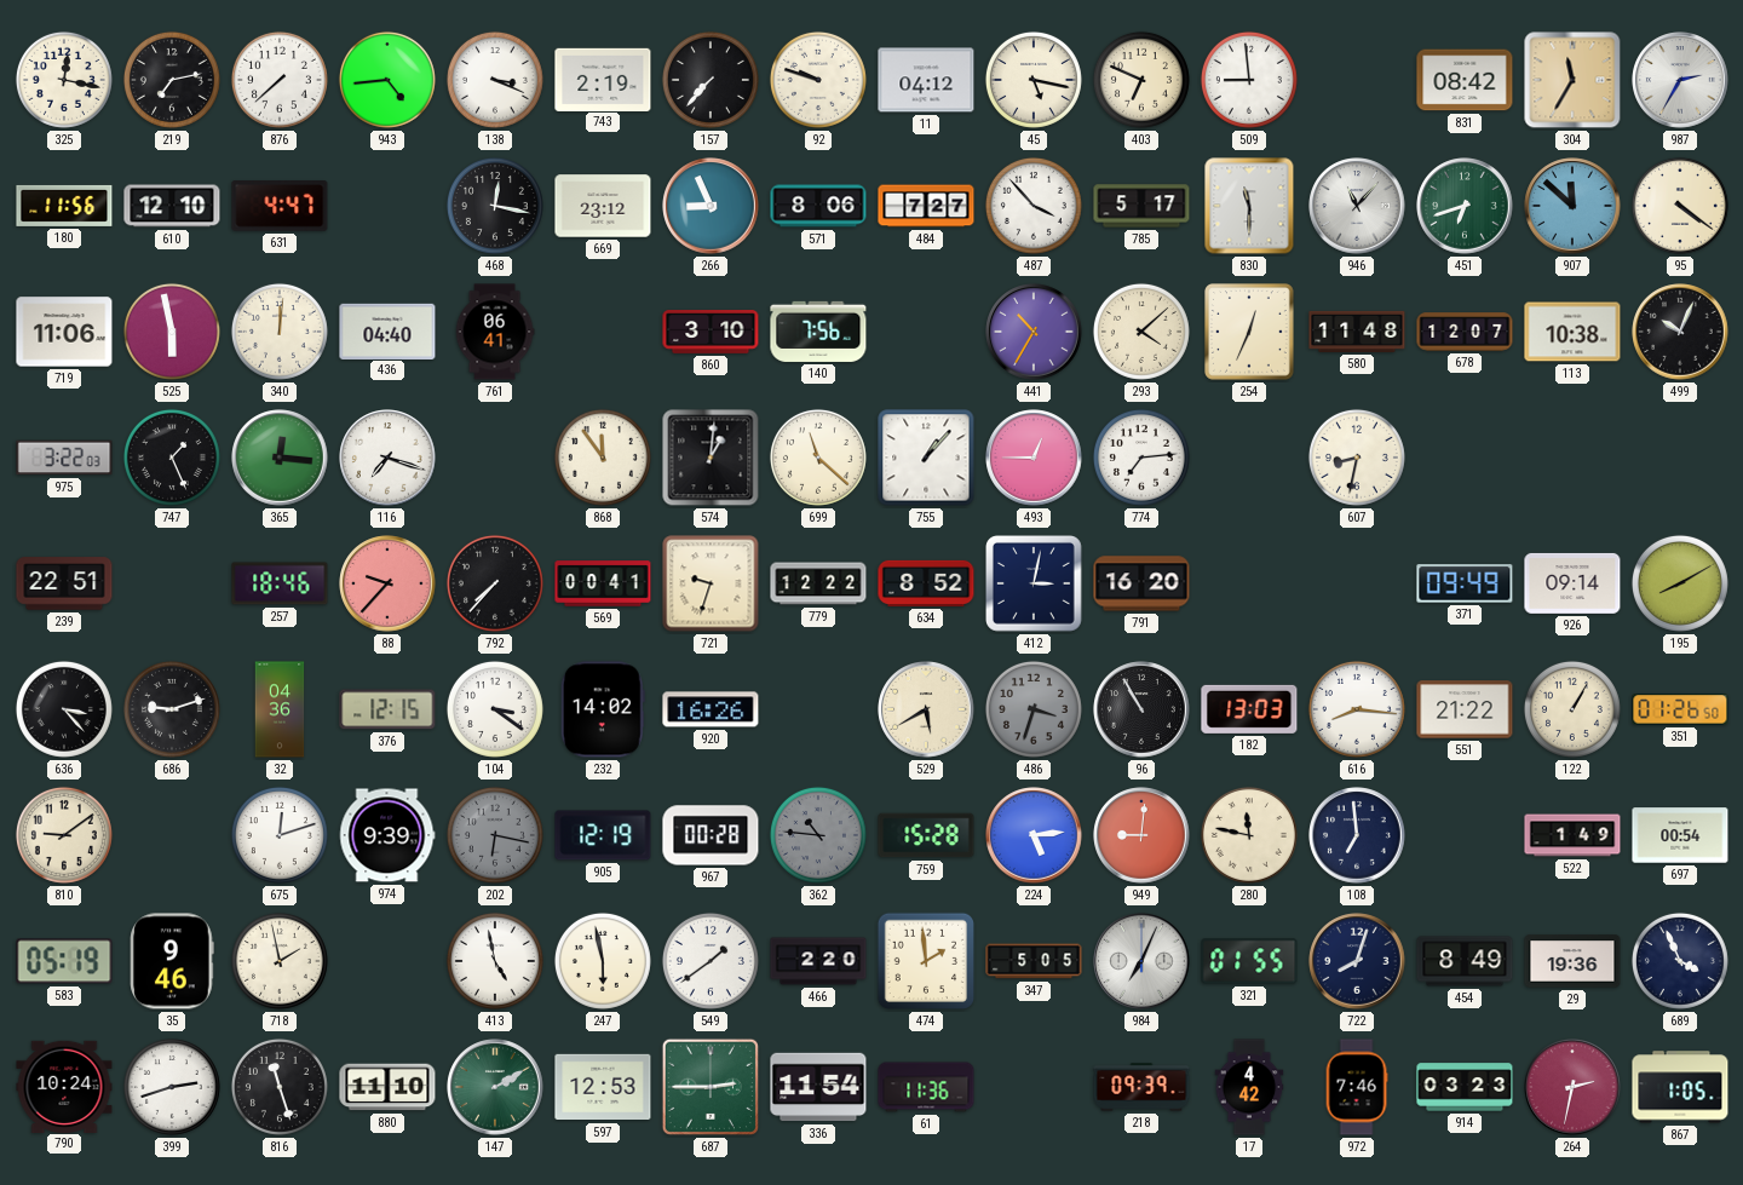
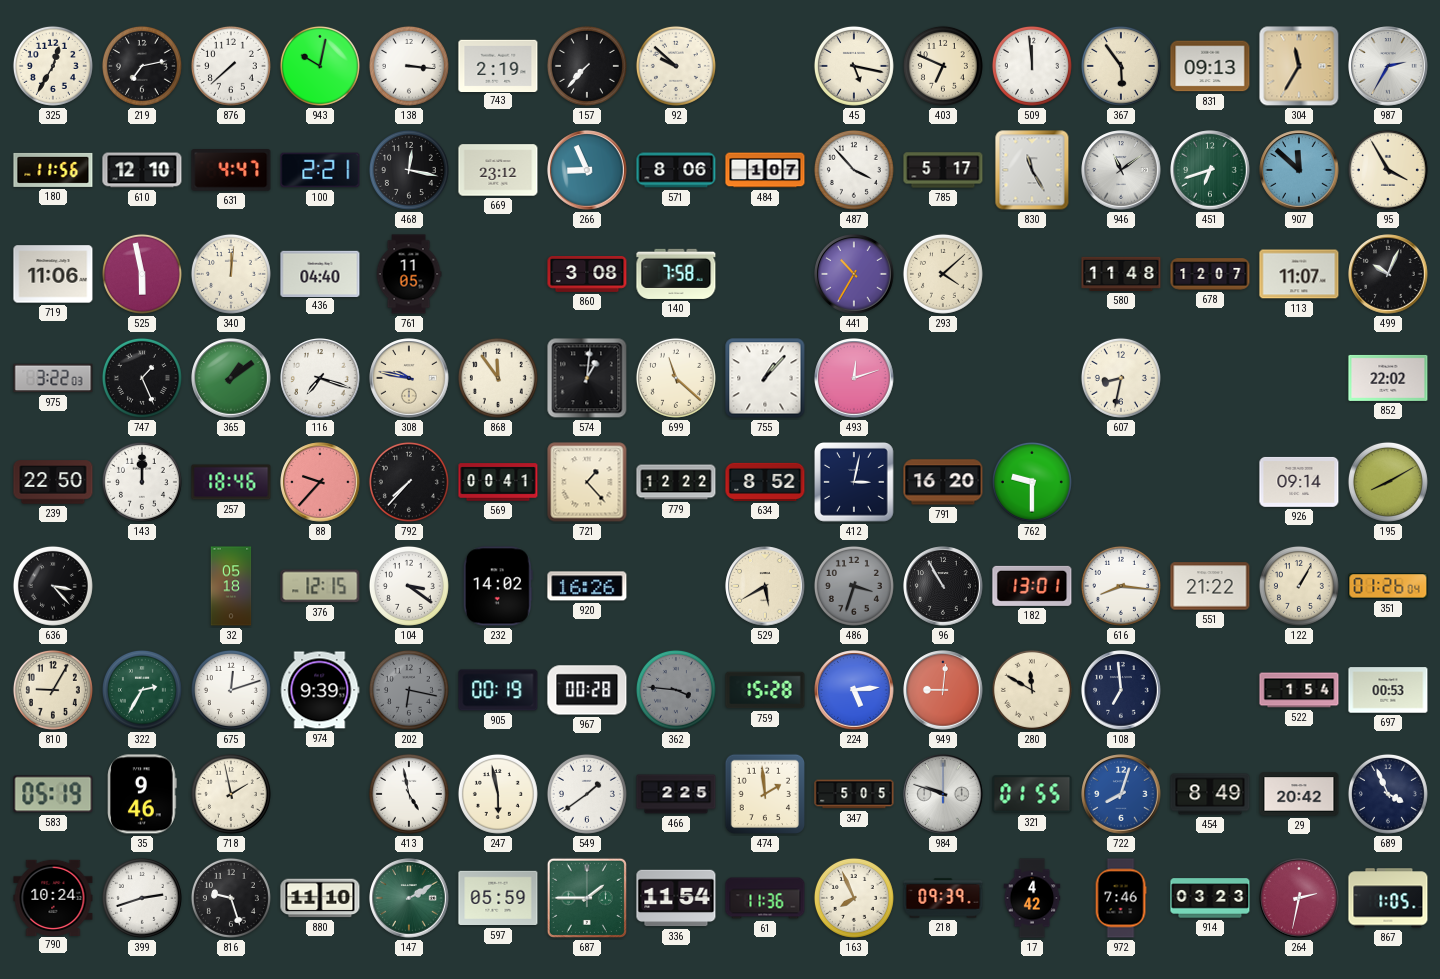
325: 12:17 -> 12:35 (53, 66)
943: 4:44 -> 10:02 (320, 66)
138: 3:19 -> 3:16 (409, 66)
92: 9:48 -> 9:52 (676, 66)
11: 04:12 -> none (926, 80)
509: 8:59 -> 11:59 (1032, 66)
367: none -> 5:54 (1121, 66)
831: 08:42 -> 09:13 (1210, 66)
100: none -> 2:21 (320, 170)
484: 7:27 -> 1:07 (765, 170)
830: 11:30 -> 11:25 (1032, 170)
946: 11:07 -> 11:09 (1121, 170)
95: 4:21 -> 3:55 (1388, 170)
761: 06:41 -> 11:05 (409, 274)
860: 3:10 -> 3:08 (587, 275)
140: 7:56 -> 7:58 (676, 274)
254: 12:34 -> none (1250, 333)
113: 10:38 -> 11:07 (1299, 274)
365: 12:16 -> 1:09 (231, 378)
308: none -> 9:47 (409, 378)
493: 12:45 -> 12:12 (854, 378)
774: 7:14 -> none (1141, 458)
852: none -> 22:02 (1388, 378)
239: 22:51 -> 22:50 (53, 482)
143: none -> 12:00 (142, 482)
721: 9:33 -> 1:23 (587, 482)
762: none -> 9:30 (1032, 482)
371: 09:49 -> none (1465, 583)
686: 9:12 -> none (172, 709)
32: 04:36 -> 05:18 (231, 586)
182: 13:03 -> 13:01 (1032, 586)
351: 01:26:50 -> 01:26:04 (1388, 586)
810: 9:09 -> 9:05 (53, 690)
322: none -> 2:35 (142, 690)
905: 12:19 -> 00:19 (498, 690)
362: 10:46 -> 3:46 (676, 690)
280: 11:47 -> 11:50 (1032, 690)
522: 1:49 -> 1:54 (1299, 690)
697: 00:54 -> 00:53 (1388, 690)
466: 2:20 -> 2:25 (676, 794)
984: 7:04 -> 9:48 (943, 794)
722 dial: navy -> blue (1121, 794)
29: 19:36 -> 20:42 (1299, 794)
816: 11:27 -> 9:27 (231, 898)
597: 12:53 -> 05:59 (498, 898)
687: 2:45 -> 1:45 (587, 898)
163: none -> 7:56 (854, 898)
